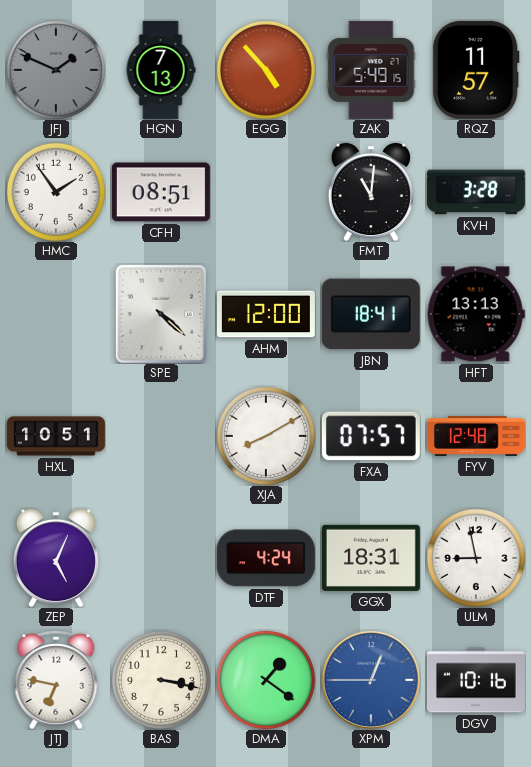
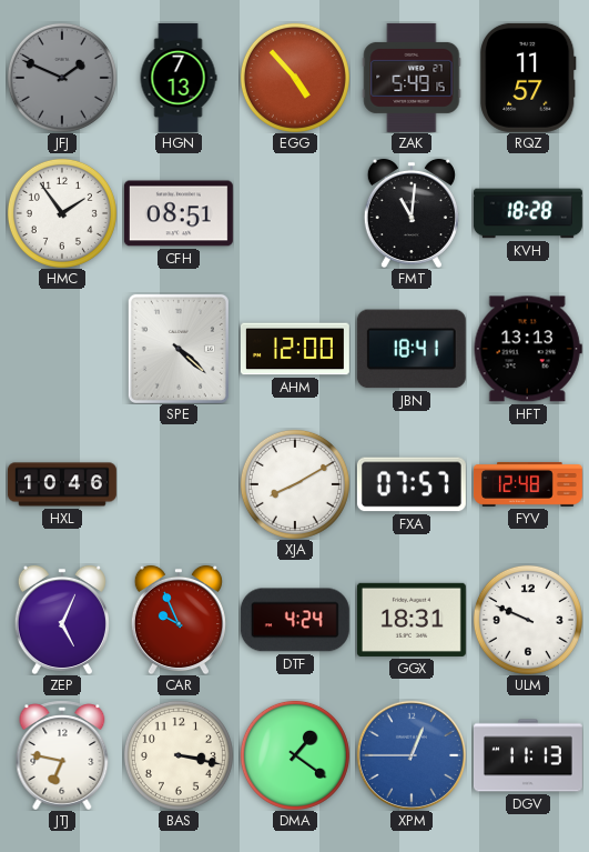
KVH: 3:28 -> 18:28 (528, 213)
HXL: 10:51 -> 10:46 (62, 484)
CAR: none -> 9:56 (179, 620)
ULM: 8:58 -> 9:49 (528, 620)
DGV: 10:16 -> 11:13 (528, 755)
